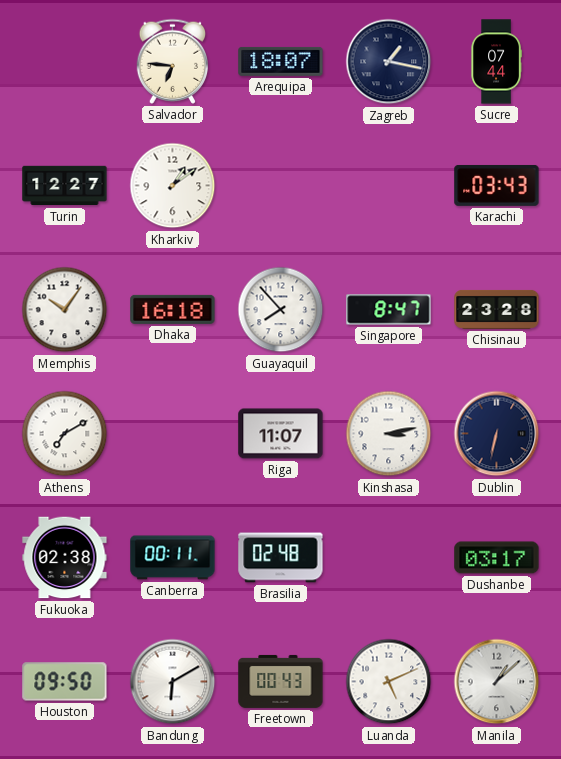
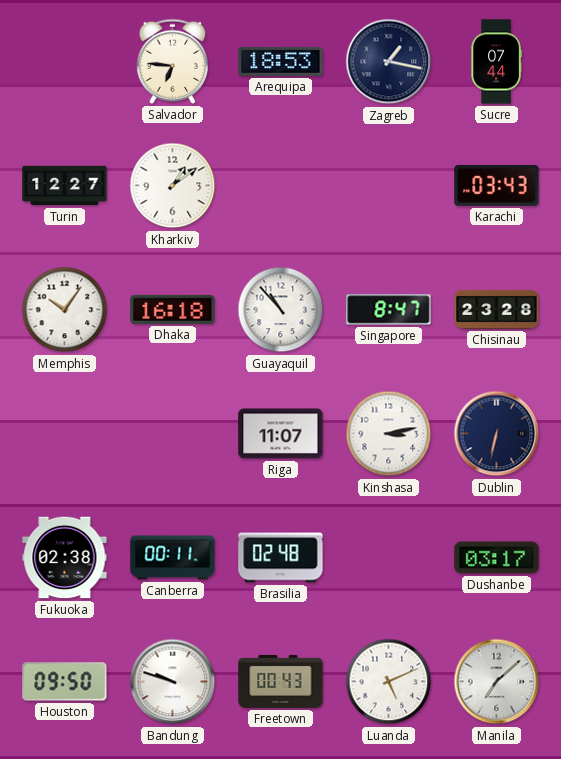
Arequipa: 18:07 -> 18:53 (281, 61)
Guayaquil: 7:53 -> 10:53 (281, 310)
Athens: 7:10 -> none (65, 434)
Bandung: 6:10 -> 9:48 (173, 682)
Manila: 1:08 -> 7:08 (497, 682)
